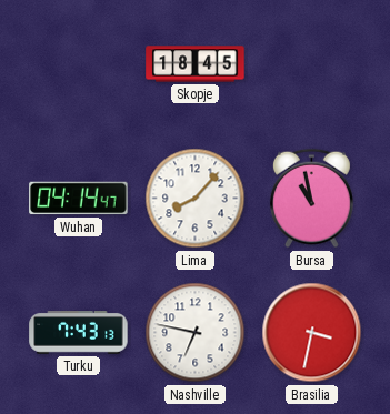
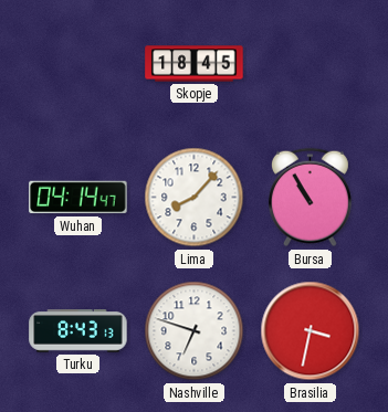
Bursa: 10:58 -> 10:55 (310, 198)
Turku: 7:43 -> 8:43 (78, 331)
Nashville: 6:47 -> 6:48 (195, 331)
